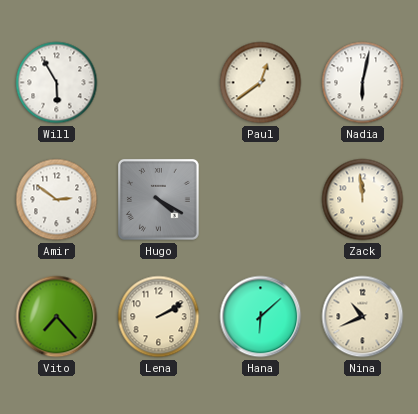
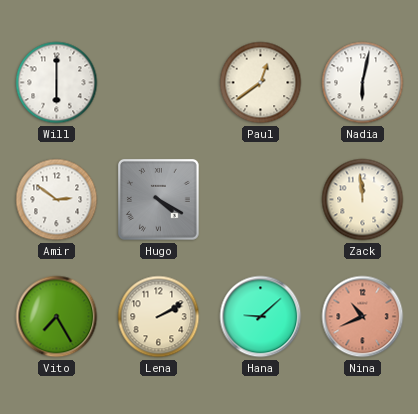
Will: 5:55 -> 6:00 (57, 83)
Vito: 7:23 -> 7:25 (57, 317)
Hana: 6:08 -> 9:08 (261, 317)
Nina dial: cream -> salmon (363, 317)
